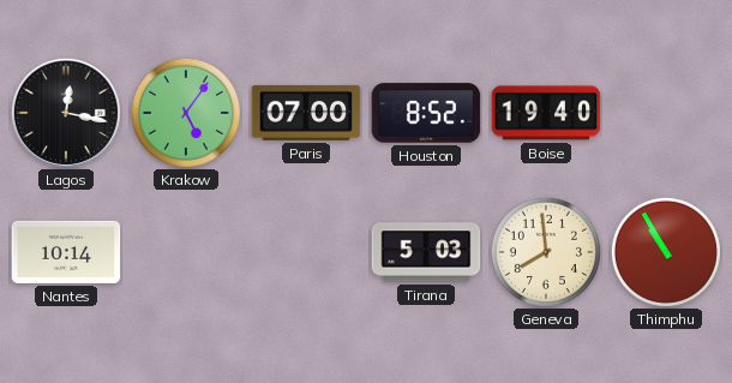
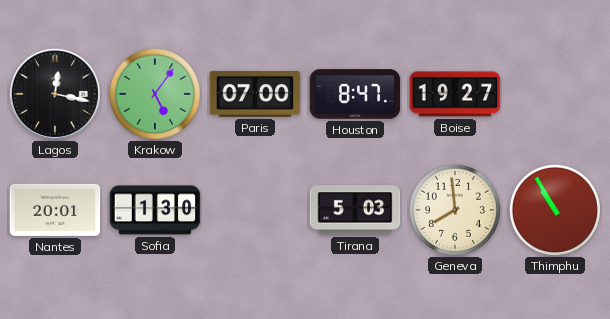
Houston: 8:52 -> 8:47 (355, 94)
Boise: 19:40 -> 19:27 (455, 94)
Nantes: 10:14 -> 20:01 (55, 210)
Sofia: none -> 1:30 (155, 210)
